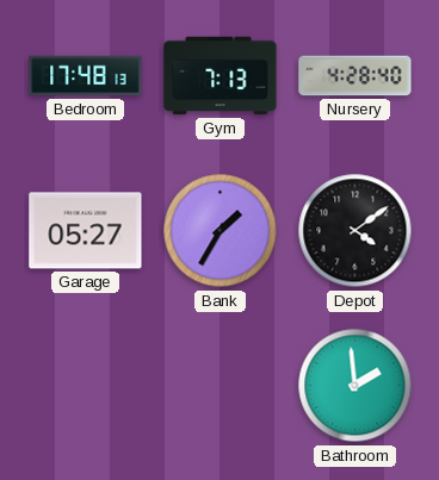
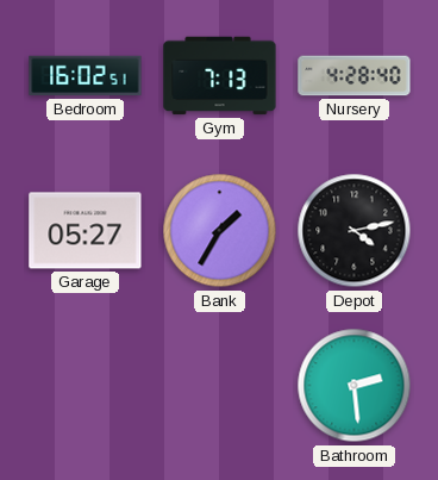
Bedroom: 17:48 -> 16:02 (86, 76)
Depot: 4:09 -> 4:13 (355, 231)
Bathroom: 1:59 -> 2:29 (355, 386)
